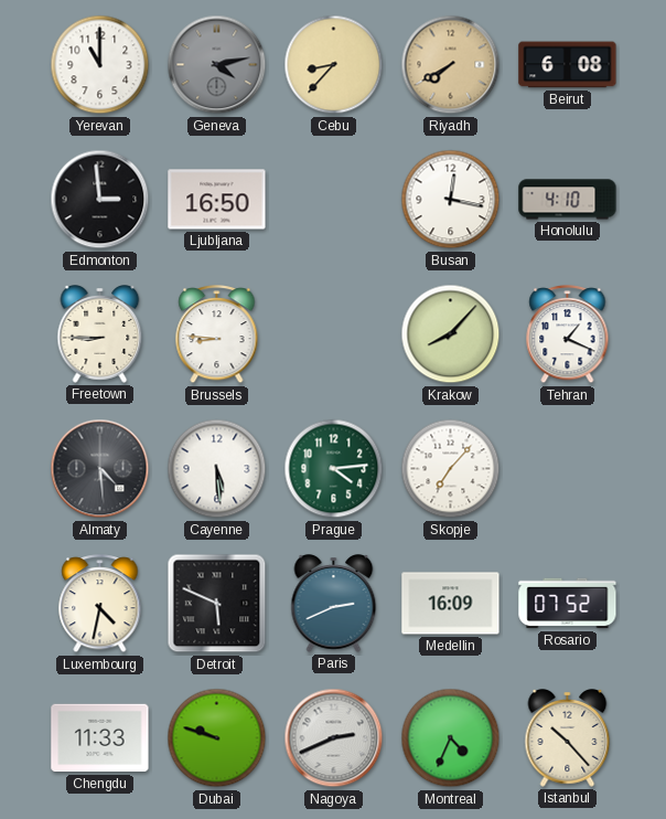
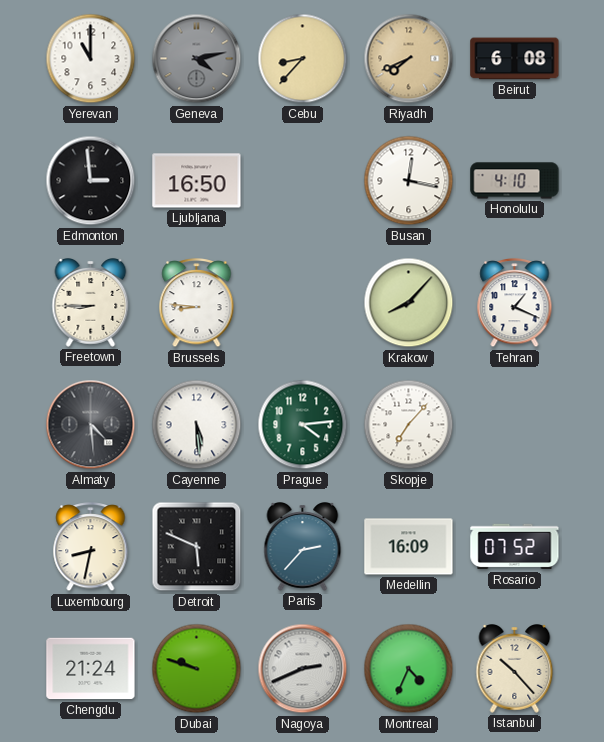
Riyadh: 7:40 -> 7:41 (409, 59)
Luxembourg: 4:32 -> 8:32 (91, 548)
Paris: 2:41 -> 2:37 (303, 547)
Chengdu: 11:33 -> 21:24 (91, 669)
